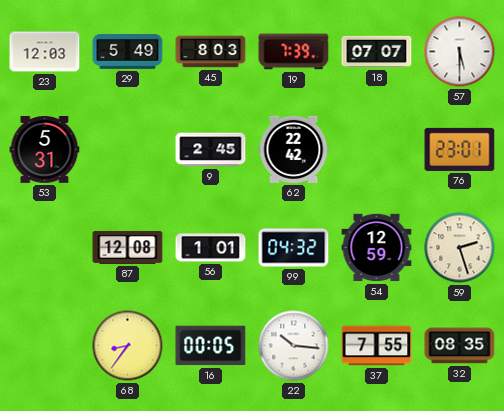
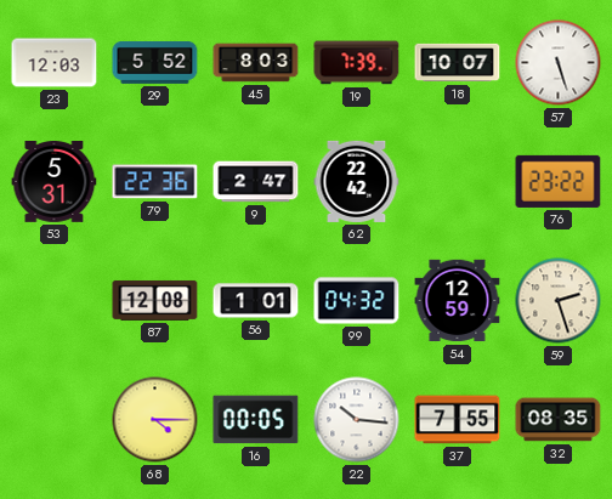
29: 5:49 -> 5:52 (155, 63)
18: 07:07 -> 10:07 (458, 63)
57: 5:30 -> 5:27 (559, 63)
79: none -> 22:36 (155, 182)
9: 2:45 -> 2:47 (256, 182)
76: 23:01 -> 23:22 (559, 181)
68: 8:36 -> 4:15 (155, 420)
